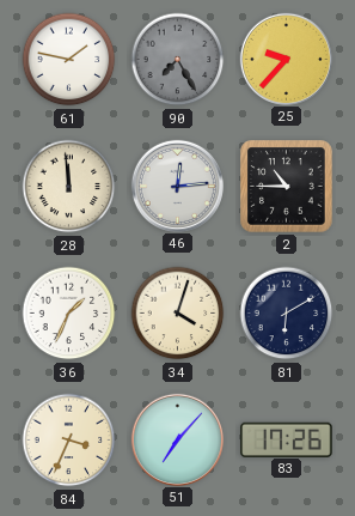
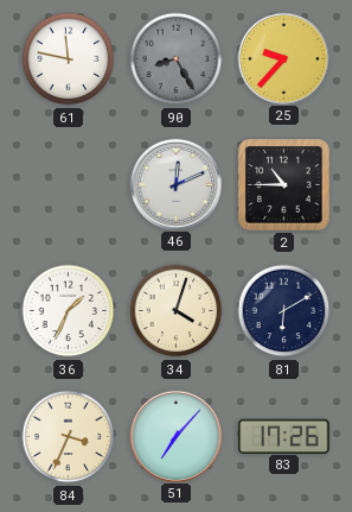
61: 1:47 -> 11:47 (69, 59)
90: 7:25 -> 8:25 (177, 59)
28: 11:59 -> none (69, 187)
46: 12:14 -> 12:11 (175, 184)
